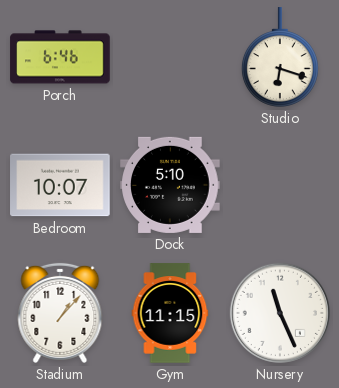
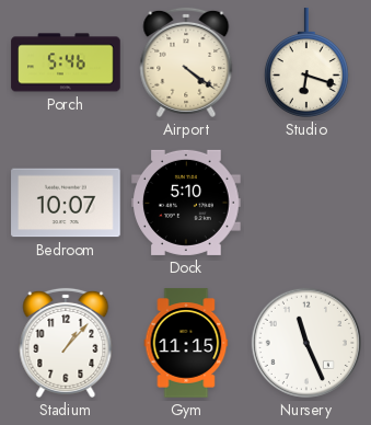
Porch: 6:46 -> 5:46 (66, 62)
Airport: none -> 4:21 (186, 62)
